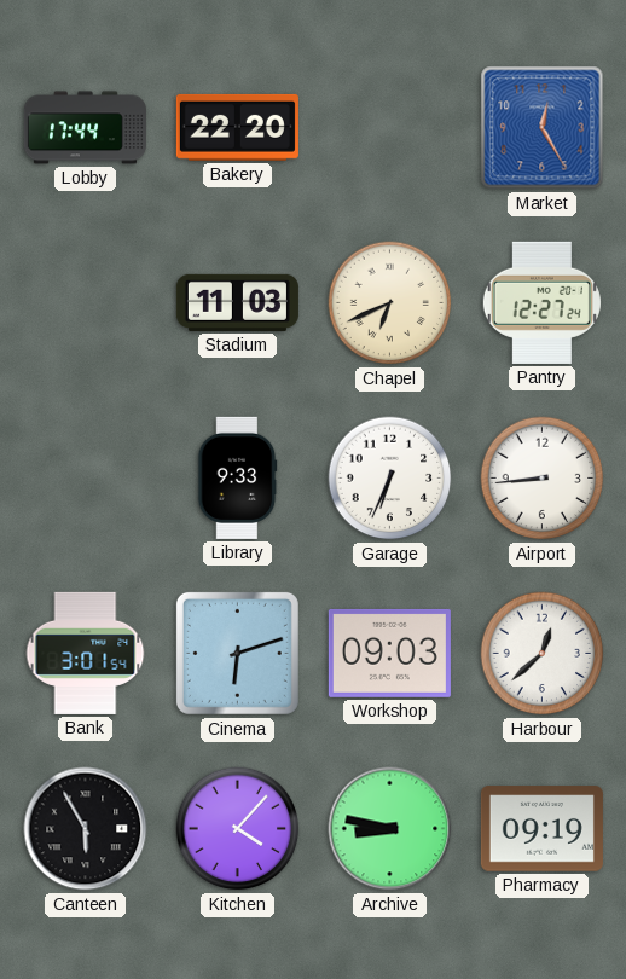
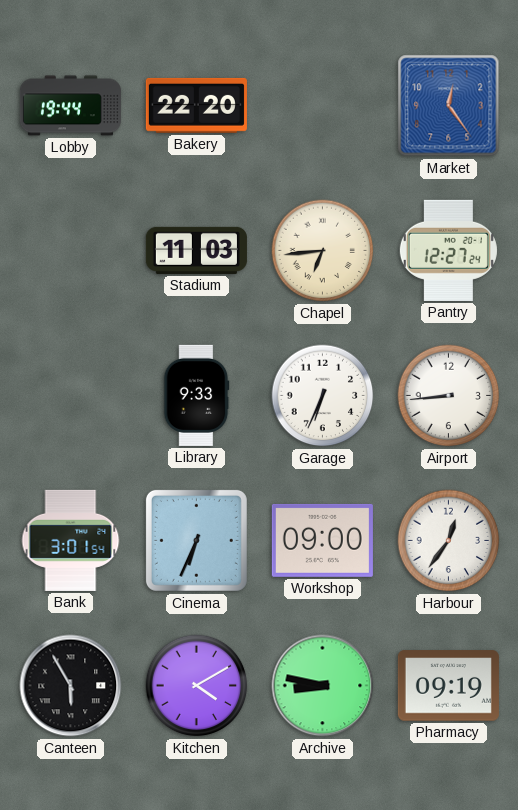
Lobby: 17:44 -> 19:44 (70, 106)
Market: 12:25 -> 12:24 (449, 106)
Chapel: 6:41 -> 6:44 (323, 251)
Cinema: 6:12 -> 6:34 (196, 540)
Workshop: 09:03 -> 09:00 (322, 540)
Harbour: 12:38 -> 12:36 (449, 541)
Kitchen: 4:07 -> 4:10 (197, 686)
